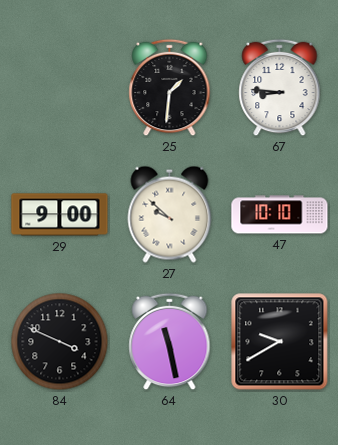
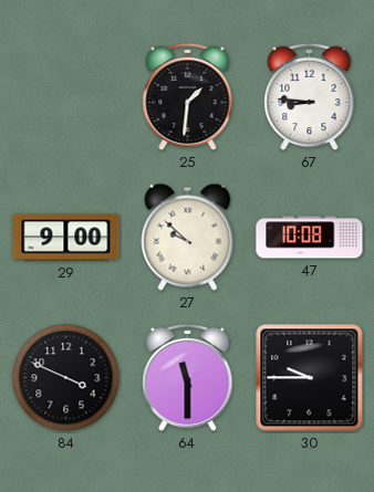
47: 10:10 -> 10:08 (310, 238)
64: 11:28 -> 11:30 (188, 378)
30: 9:40 -> 9:45 (310, 378)
